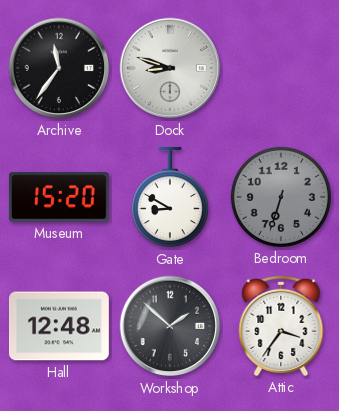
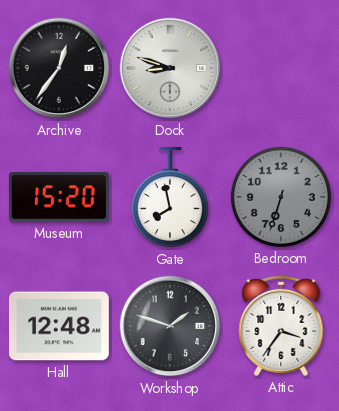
Archive: 11:36 -> 12:36 (59, 68)
Gate: 8:50 -> 7:58 (170, 197)
Workshop: 1:52 -> 1:48 (170, 326)
